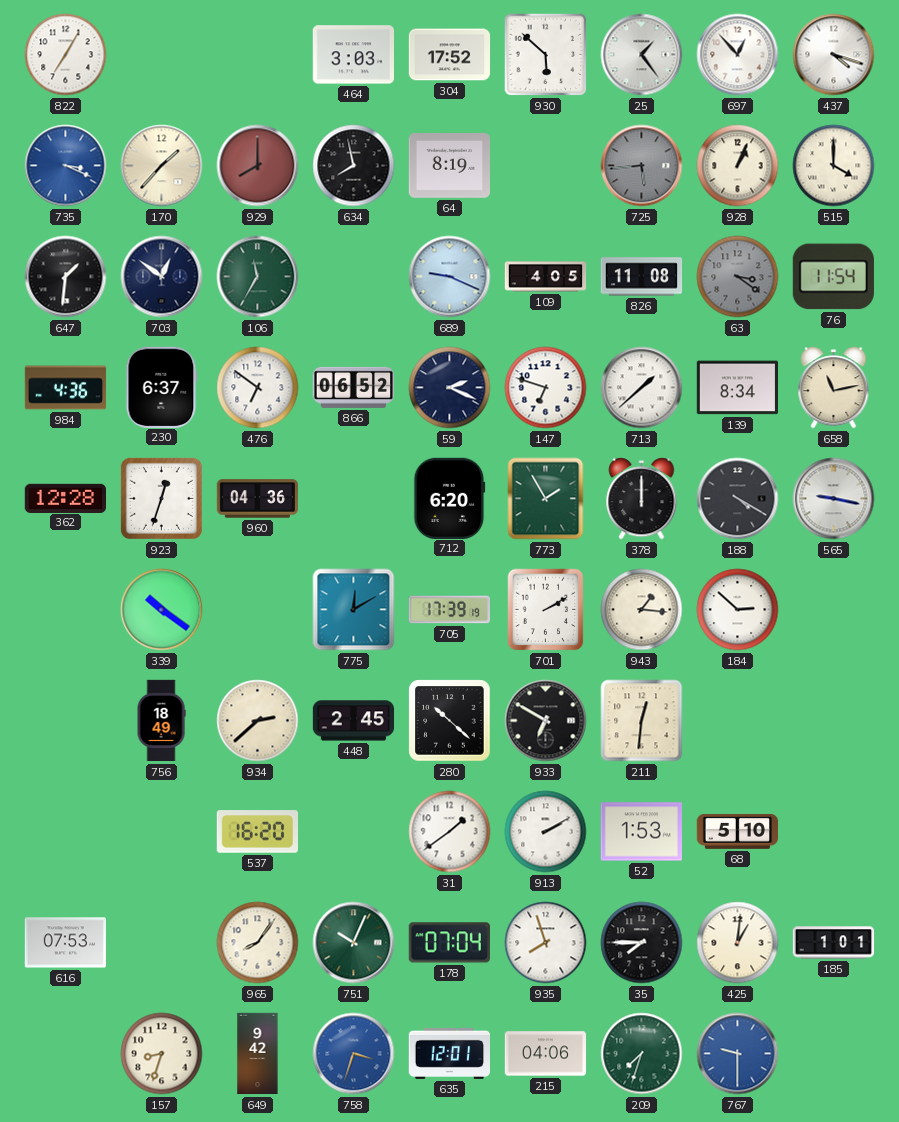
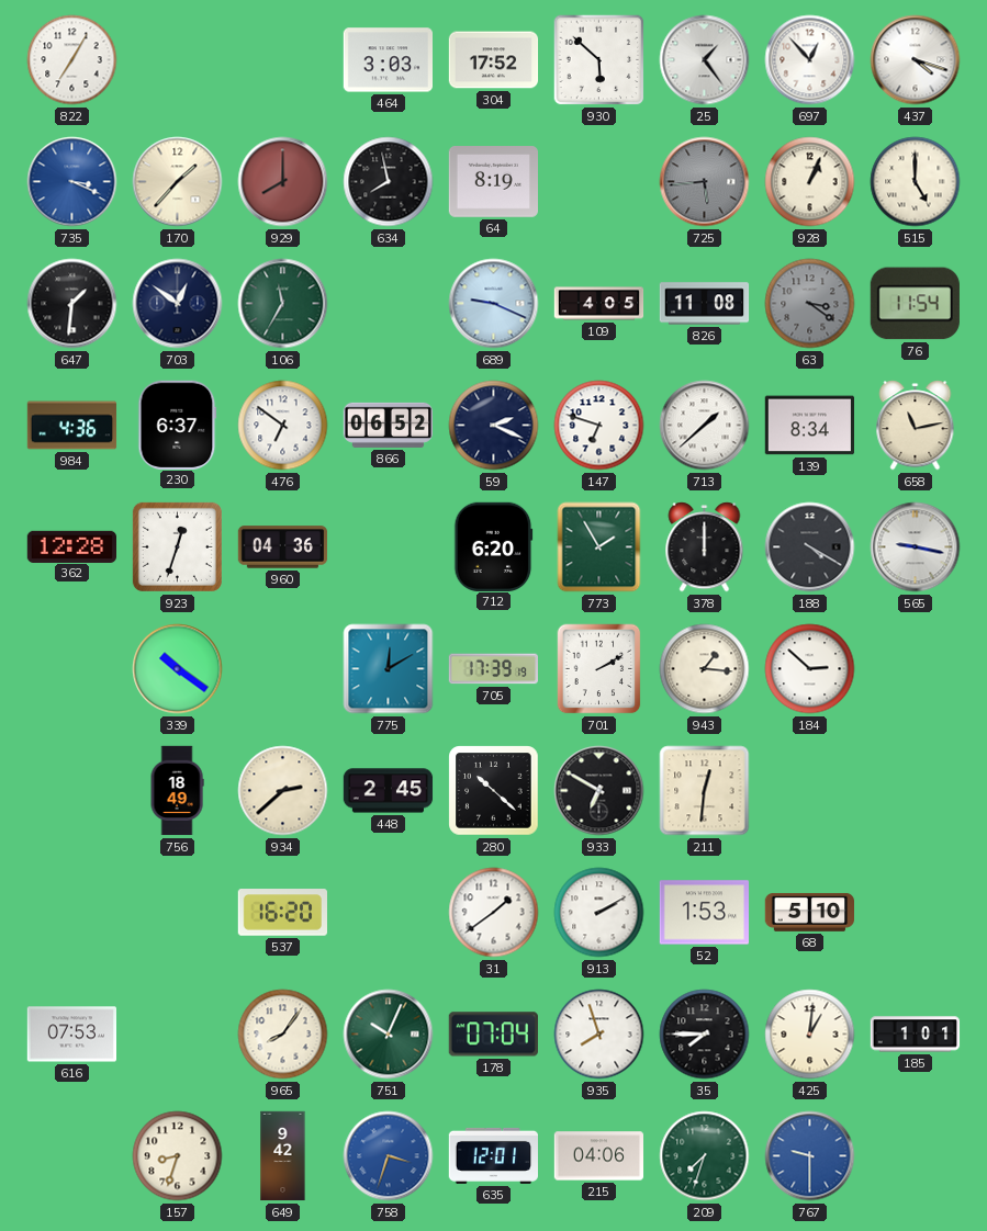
515: 4:00 -> 5:00 (916, 182)
